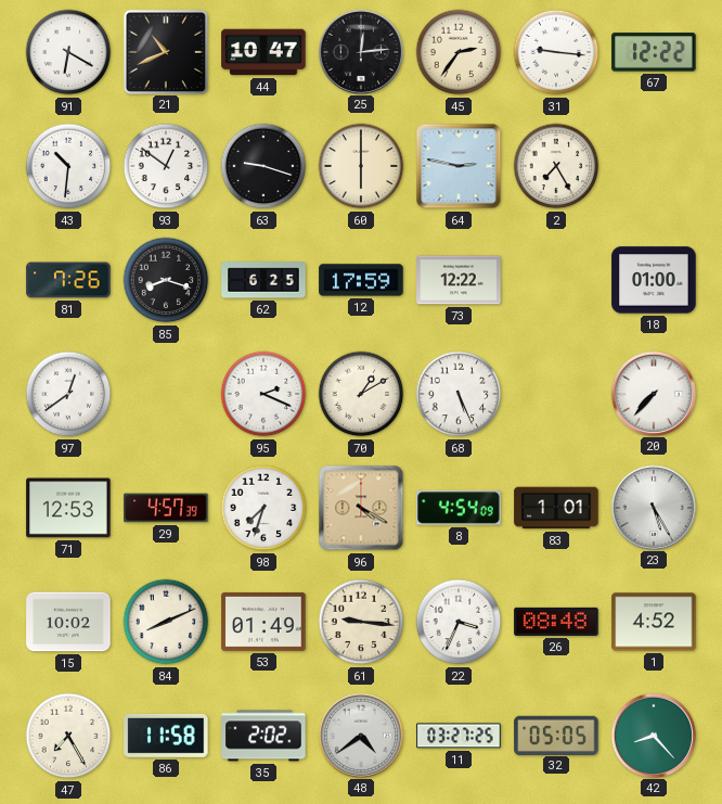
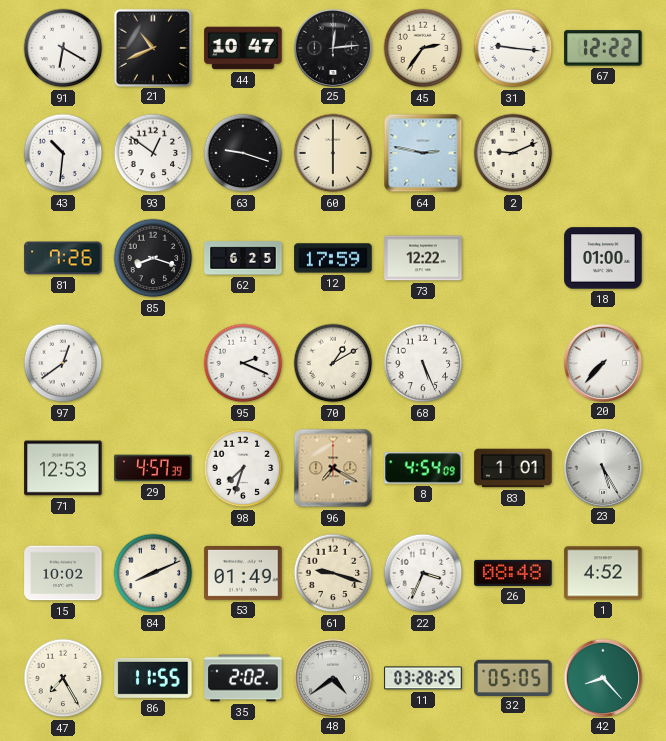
2: 7:25 -> 9:11 (513, 153)
96: 4:20 -> 7:20 (333, 468)
61: 9:16 -> 9:18 (333, 573)
86: 11:58 -> 11:55 (153, 678)
11: 03:27 -> 03:28 (423, 678)
